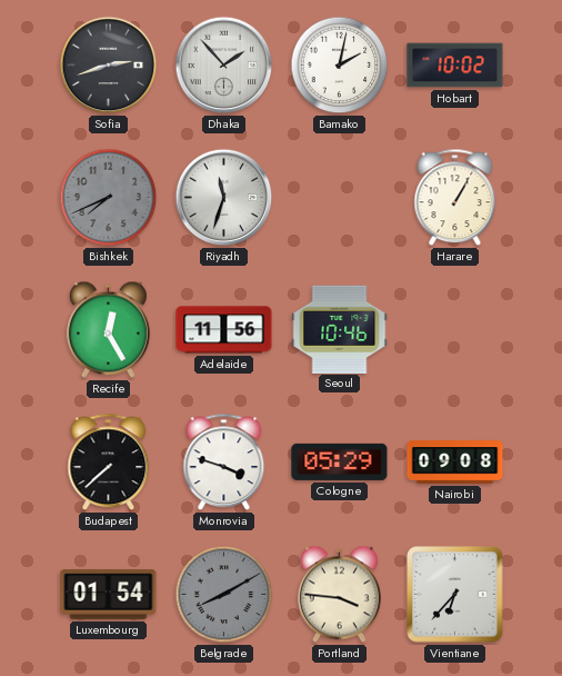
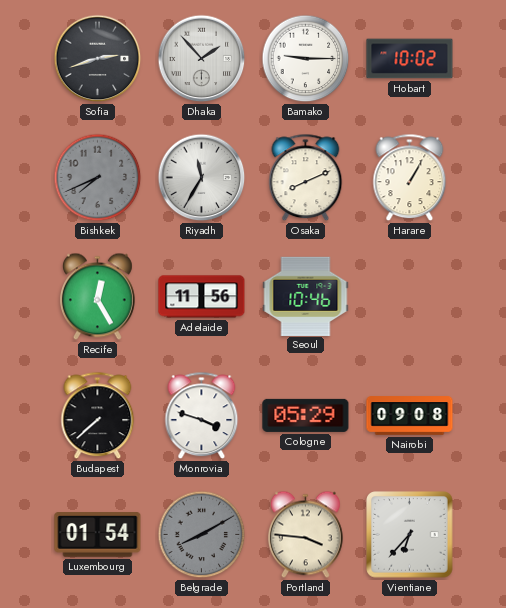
Bamako: 2:02 -> 9:15 (306, 59)
Riyadh: 11:33 -> 11:35 (202, 178)
Osaka: none -> 8:11 (306, 178)
